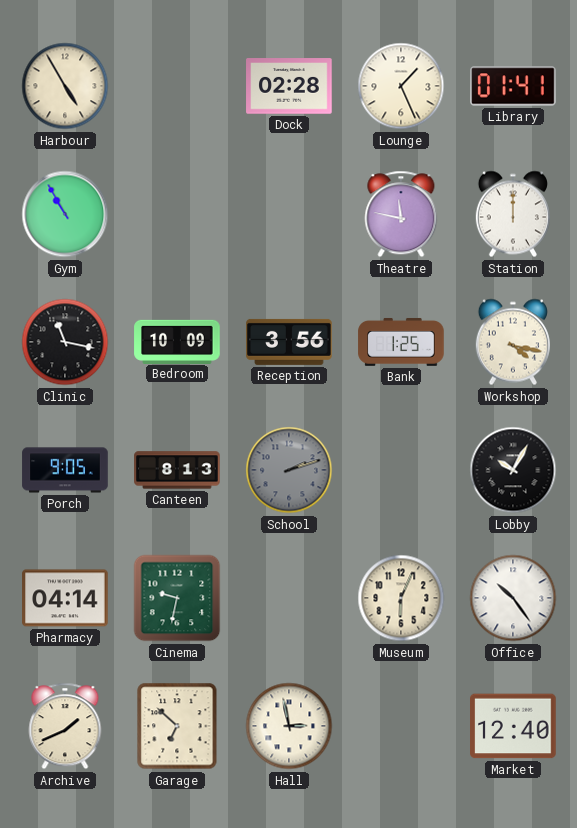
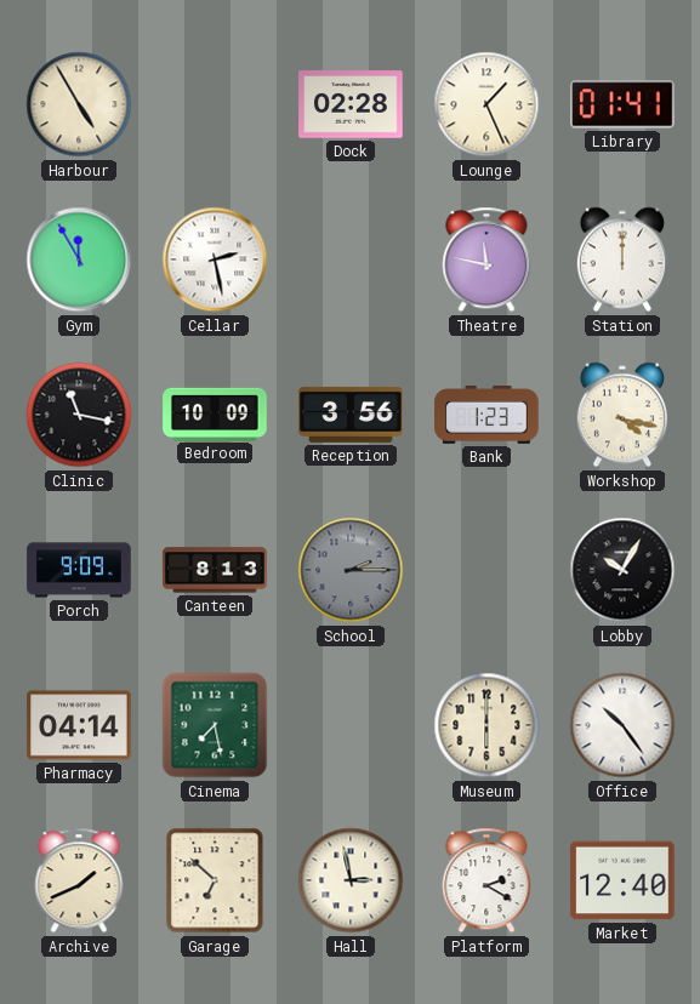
Gym: 10:55 -> 11:55 (79, 259)
Cellar: none -> 2:28 (215, 259)
Bank: 1:25 -> 1:23 (486, 415)
Porch: 9:05 -> 9:09 (79, 570)
School: 2:12 -> 2:15 (351, 570)
Cinema: 9:32 -> 7:28 (215, 725)
Museum: 6:04 -> 6:00 (486, 725)
Platform: none -> 2:20 (486, 880)
